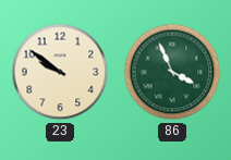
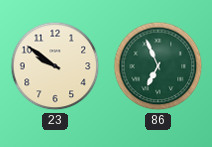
86: 3:56 -> 6:56 (158, 66)
